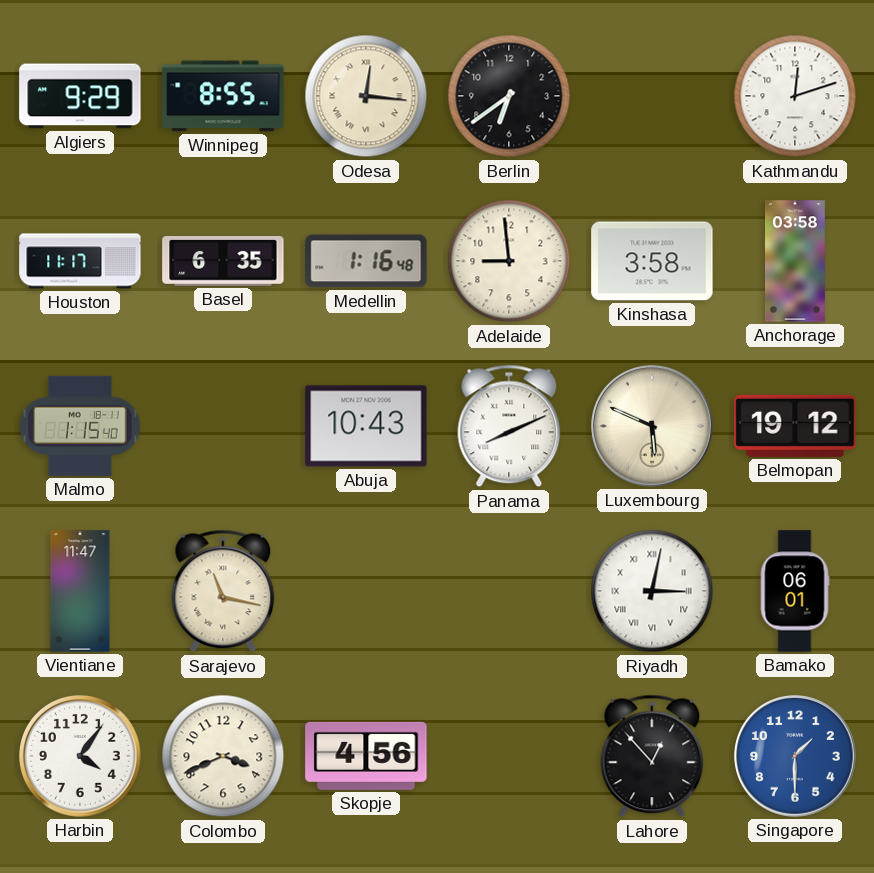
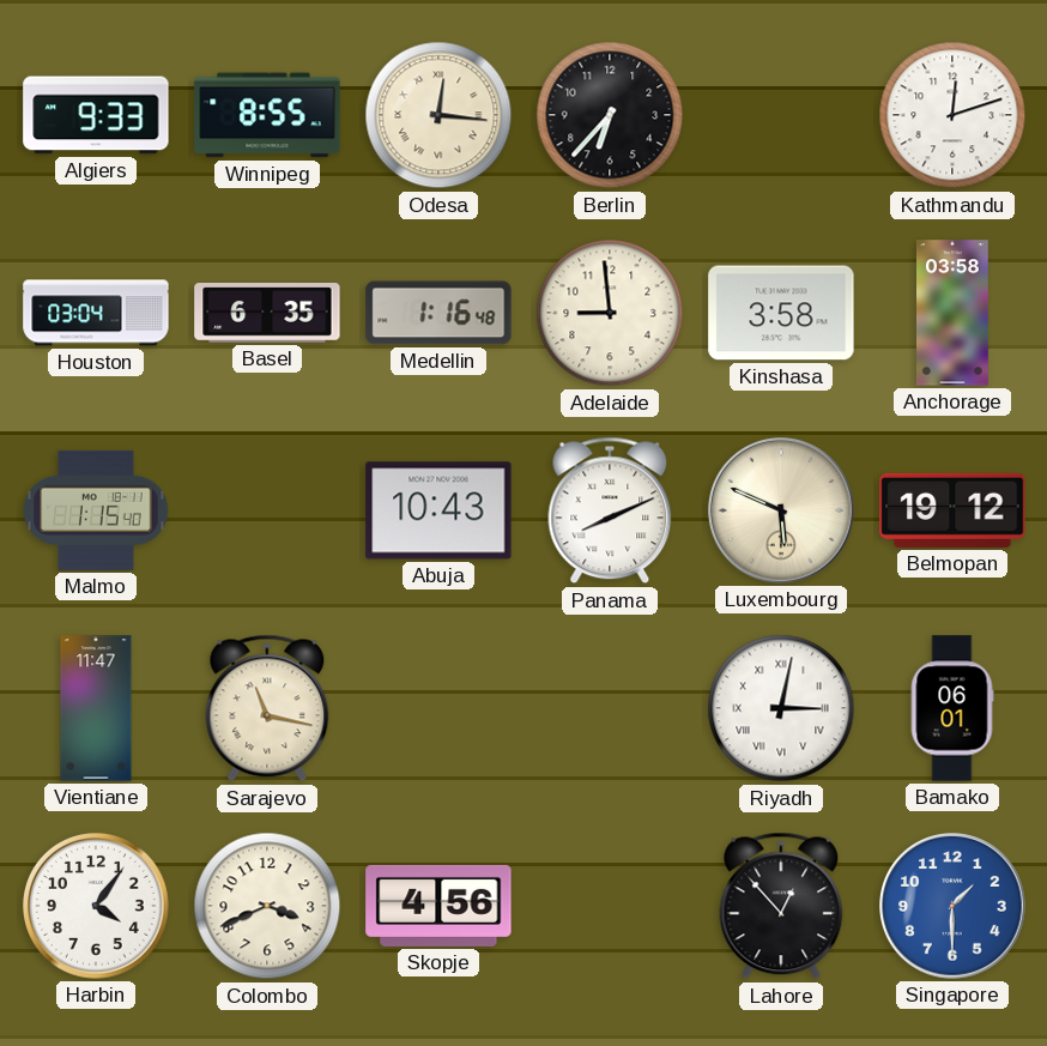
Algiers: 9:29 -> 9:33 (96, 115)
Berlin: 6:39 -> 6:37 (610, 115)
Houston: 11:17 -> 03:04 (96, 313)
